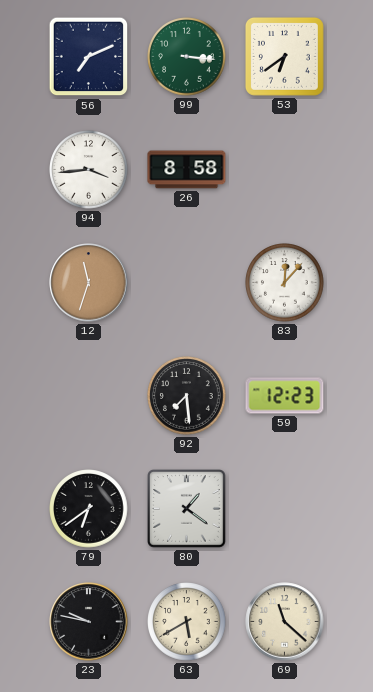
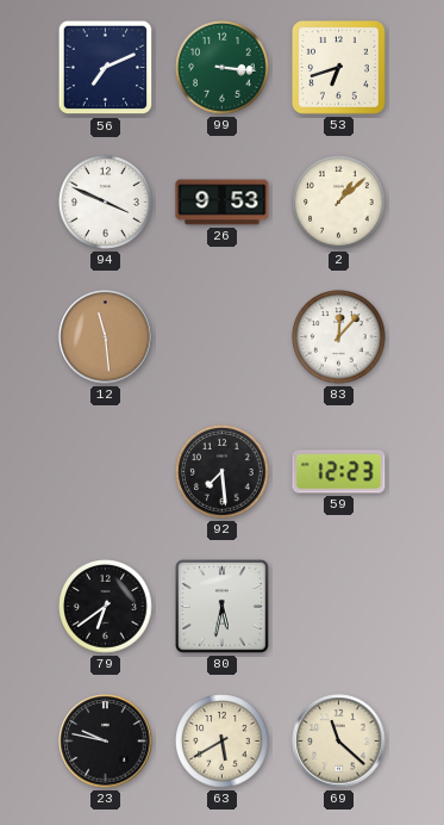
53: 6:39 -> 6:42 (338, 67)
94: 3:44 -> 3:49 (106, 203)
26: 8:58 -> 9:53 (223, 203)
2: none -> 1:08 (339, 203)
12: 11:33 -> 11:29 (106, 337)
80: 1:21 -> 5:32 (223, 607)
